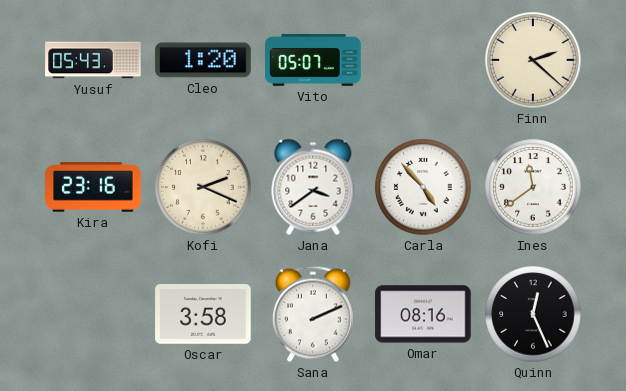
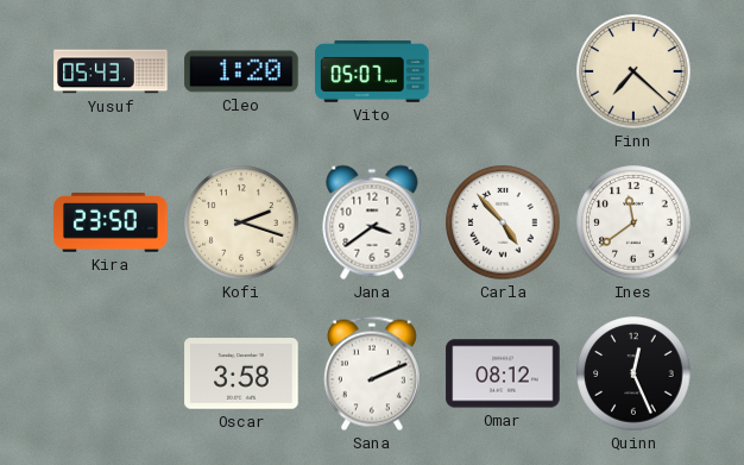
Finn: 2:22 -> 7:22 (633, 71)
Kira: 23:16 -> 23:50 (111, 222)
Kofi: 2:19 -> 2:18 (241, 222)
Omar: 08:16 -> 08:12 (503, 373)
